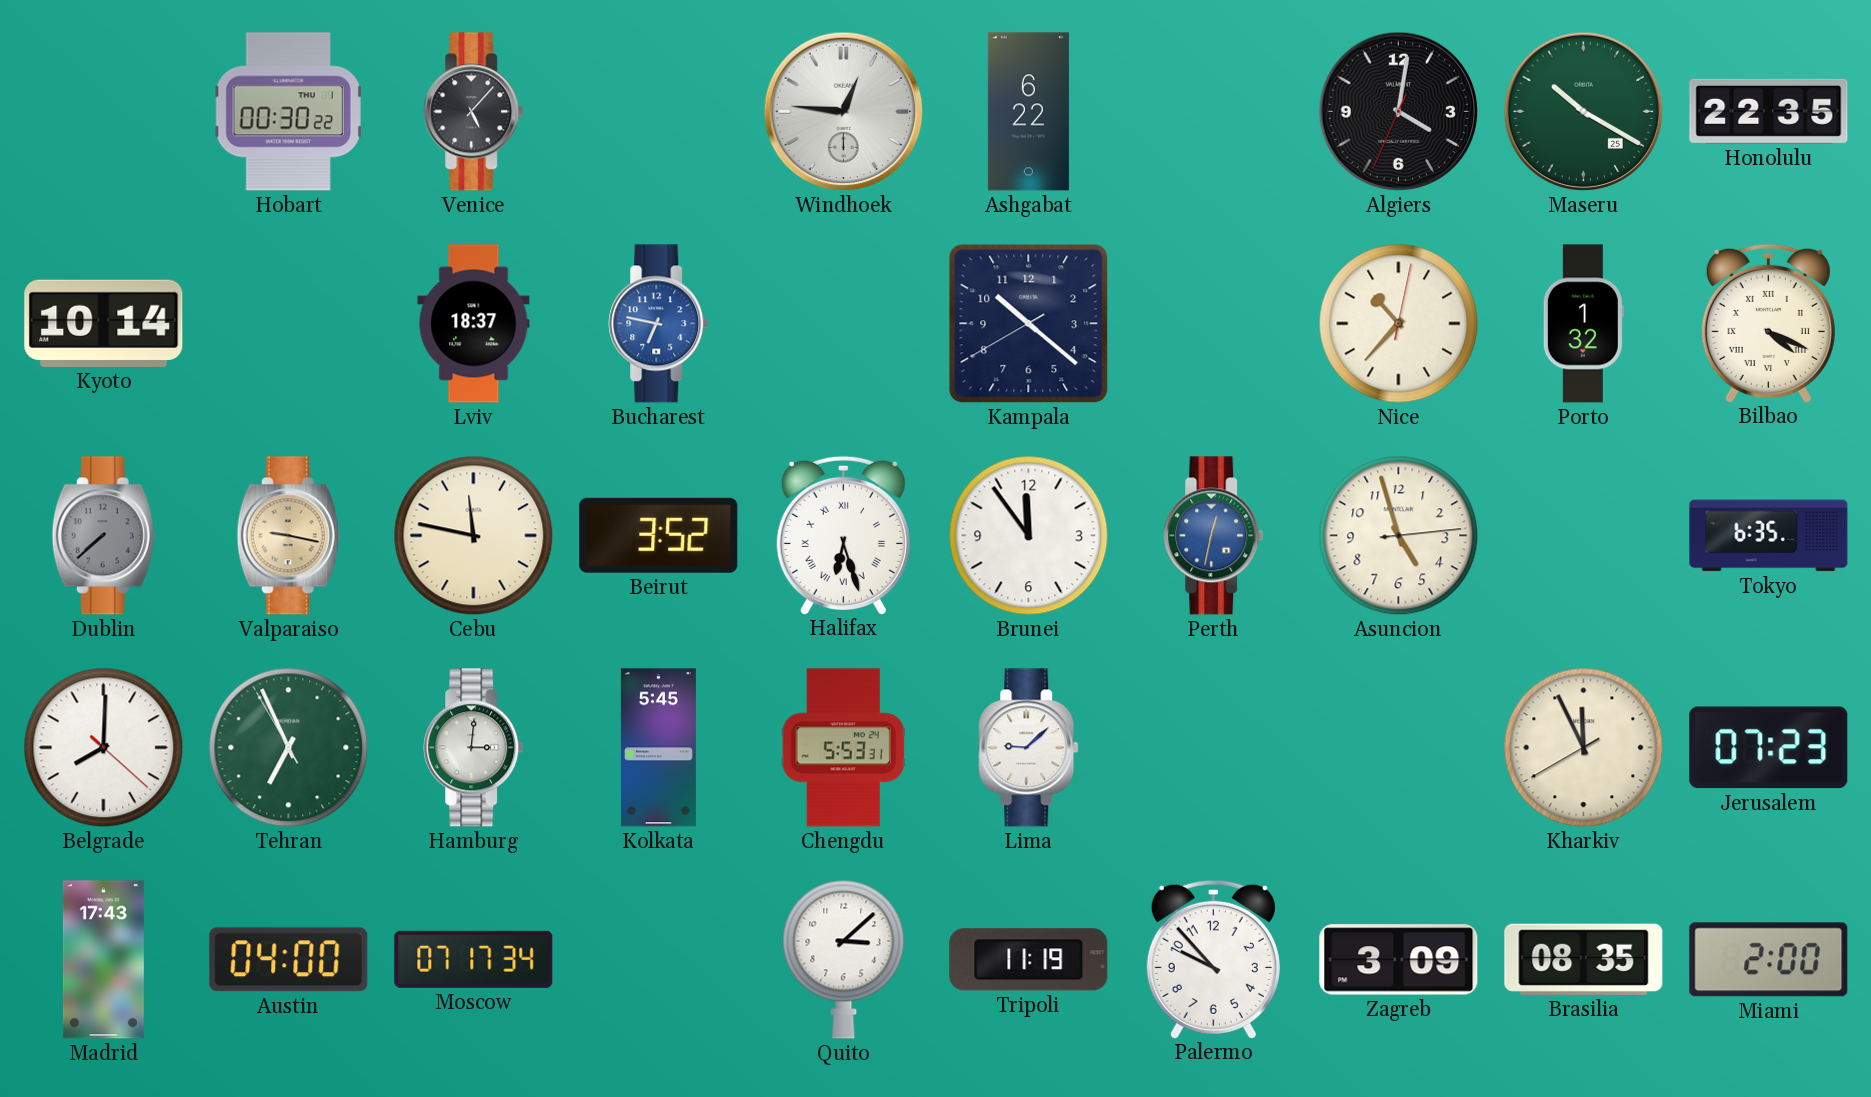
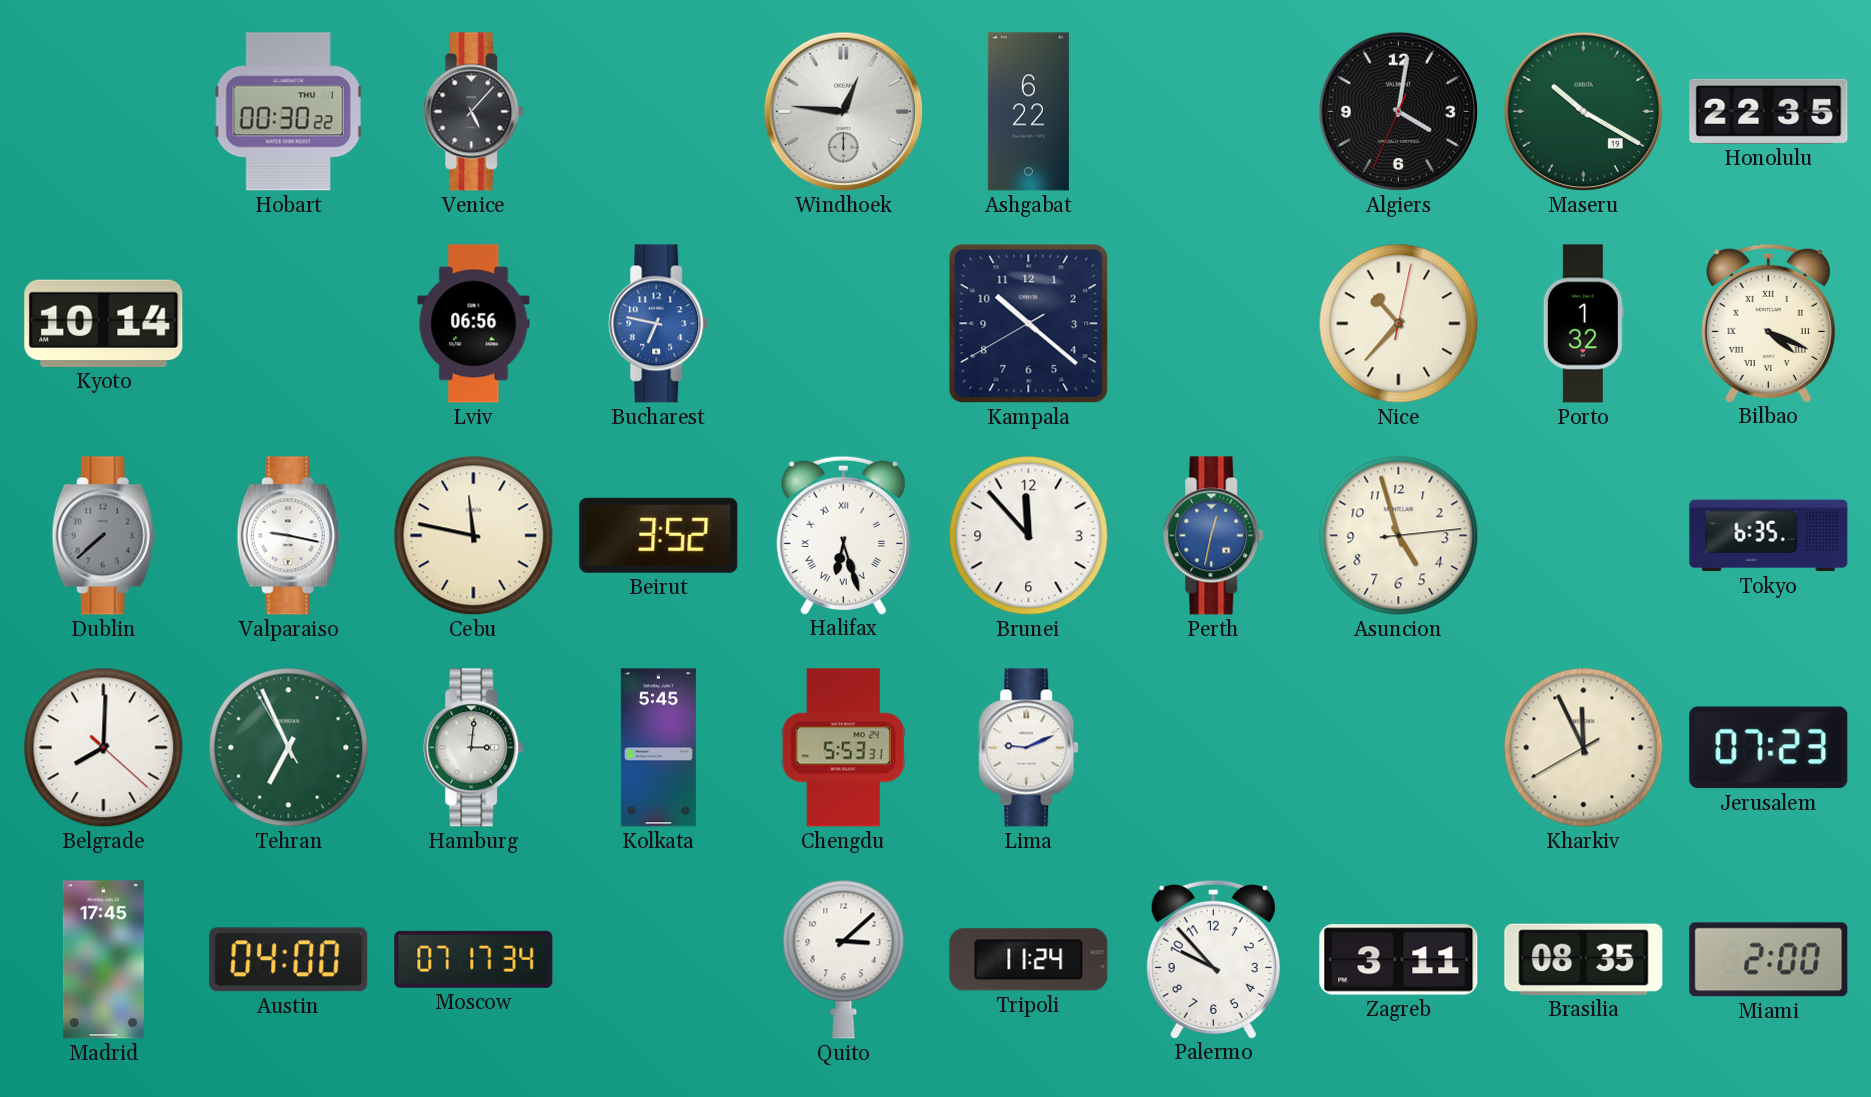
Maseru date: 25 -> 19 (1584, 112)
Lviv: 18:37 -> 06:56 (474, 324)
Valparaiso dial: champagne -> white (288, 536)
Brunei: 11:54 -> 11:53 (1029, 536)
Lima: 9:08 -> 9:11 (1029, 748)
Madrid: 17:43 -> 17:45 (103, 960)
Tripoli: 11:19 -> 11:24 (1029, 960)
Zagreb: 3:09 -> 3:11 (1399, 960)
